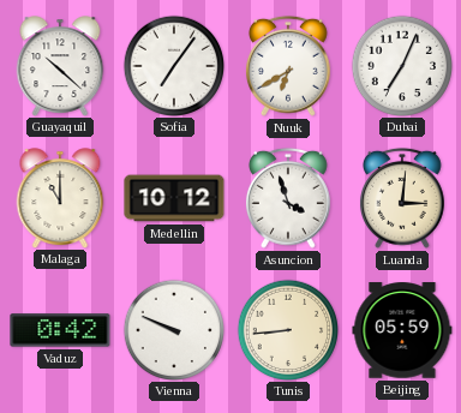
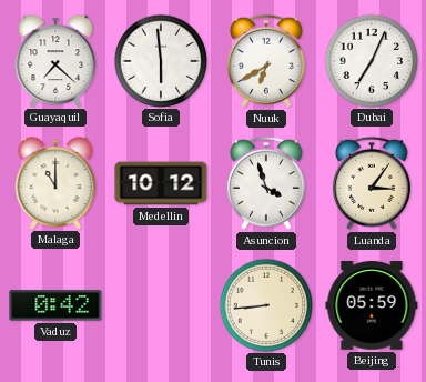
Guayaquil: 10:22 -> 7:22 (55, 61)
Sofia: 7:06 -> 5:59 (160, 60)
Luanda: 3:01 -> 3:06 (372, 183)
Vienna: 9:49 -> none (173, 329)
